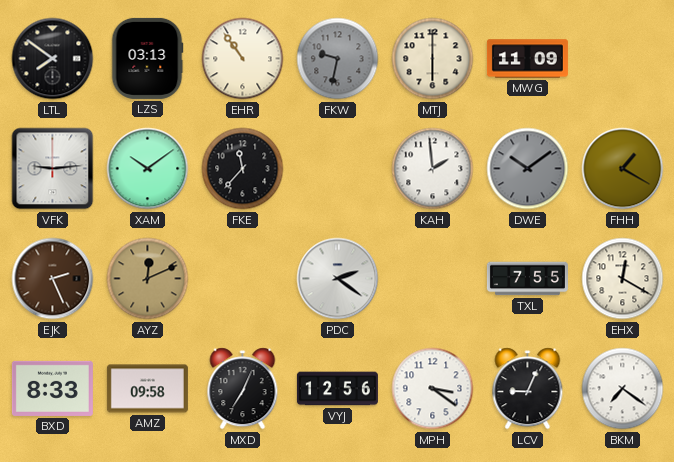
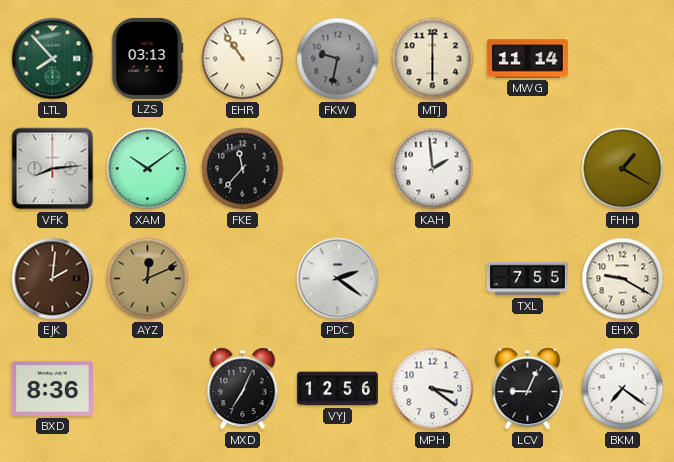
LTL: 7:51 -> 7:53 (53, 59)
LTL dial: black -> green (53, 59)
MWG: 11:09 -> 11:14 (527, 59)
VFK: 9:14 -> 8:14 (53, 169)
DWE: 10:09 -> none (528, 169)
EJK: 2:26 -> 2:01 (53, 279)
EHX: 12:20 -> 9:20 (623, 279)
BXD: 8:33 -> 8:36 (52, 388)
AMZ: 09:58 -> none (147, 389)
